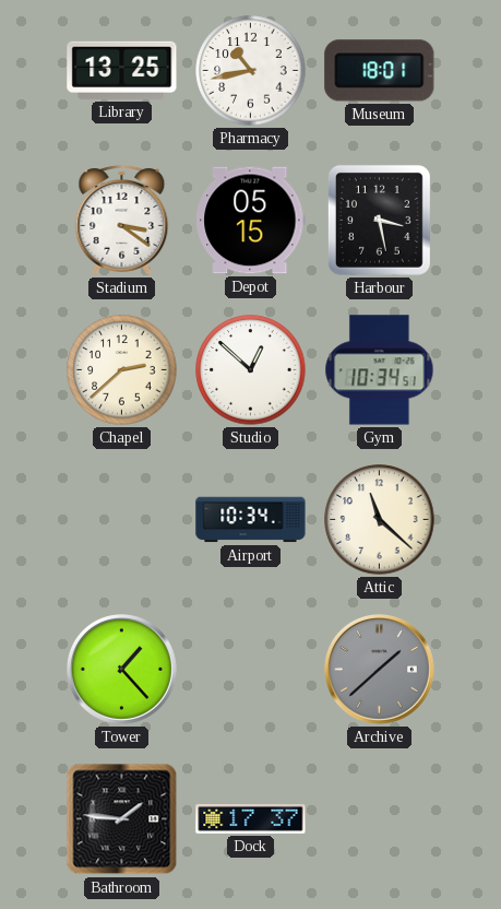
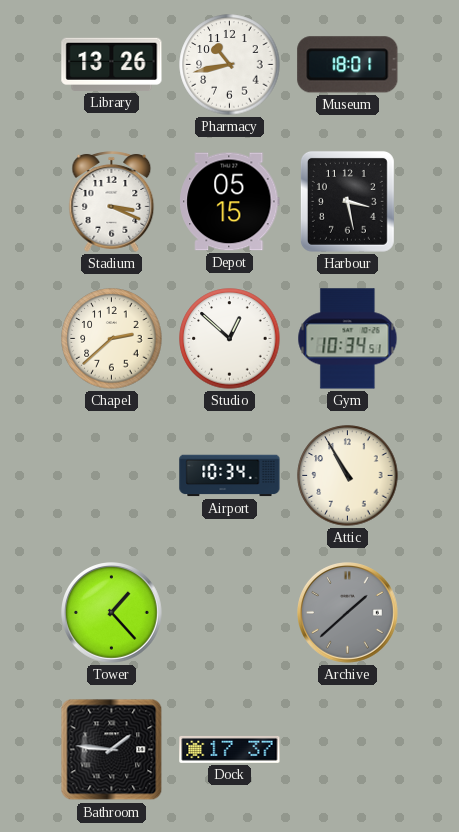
Library: 13:25 -> 13:26 (112, 64)
Stadium: 3:21 -> 3:19 (112, 202)
Attic: 11:22 -> 10:55 (348, 476)
